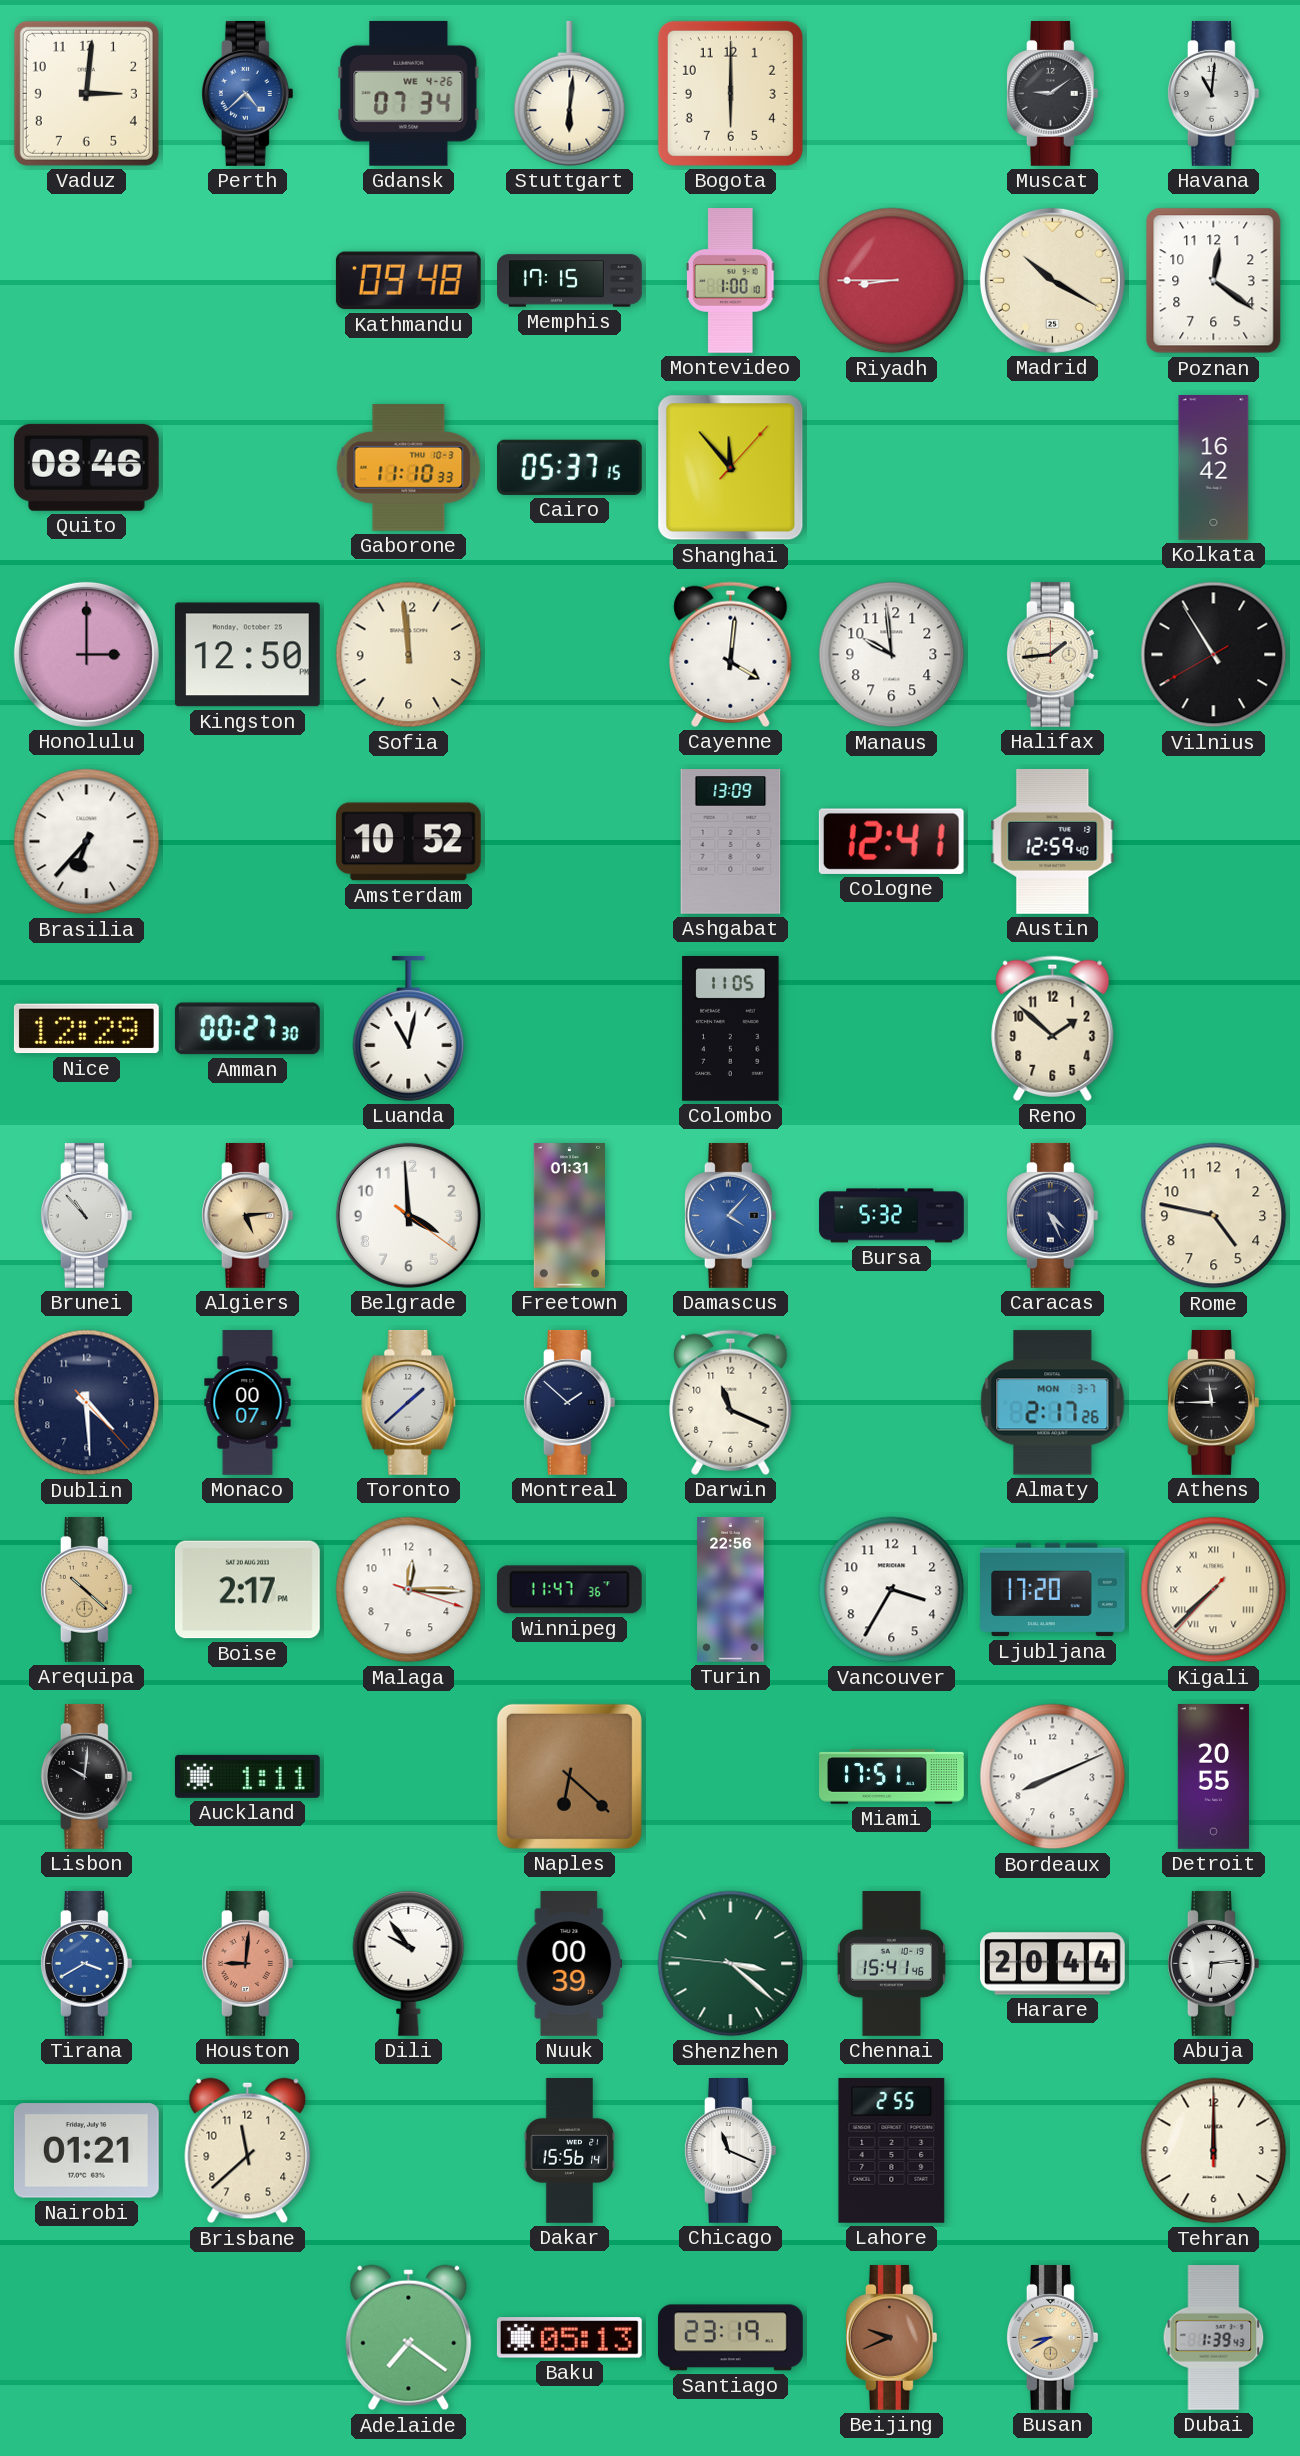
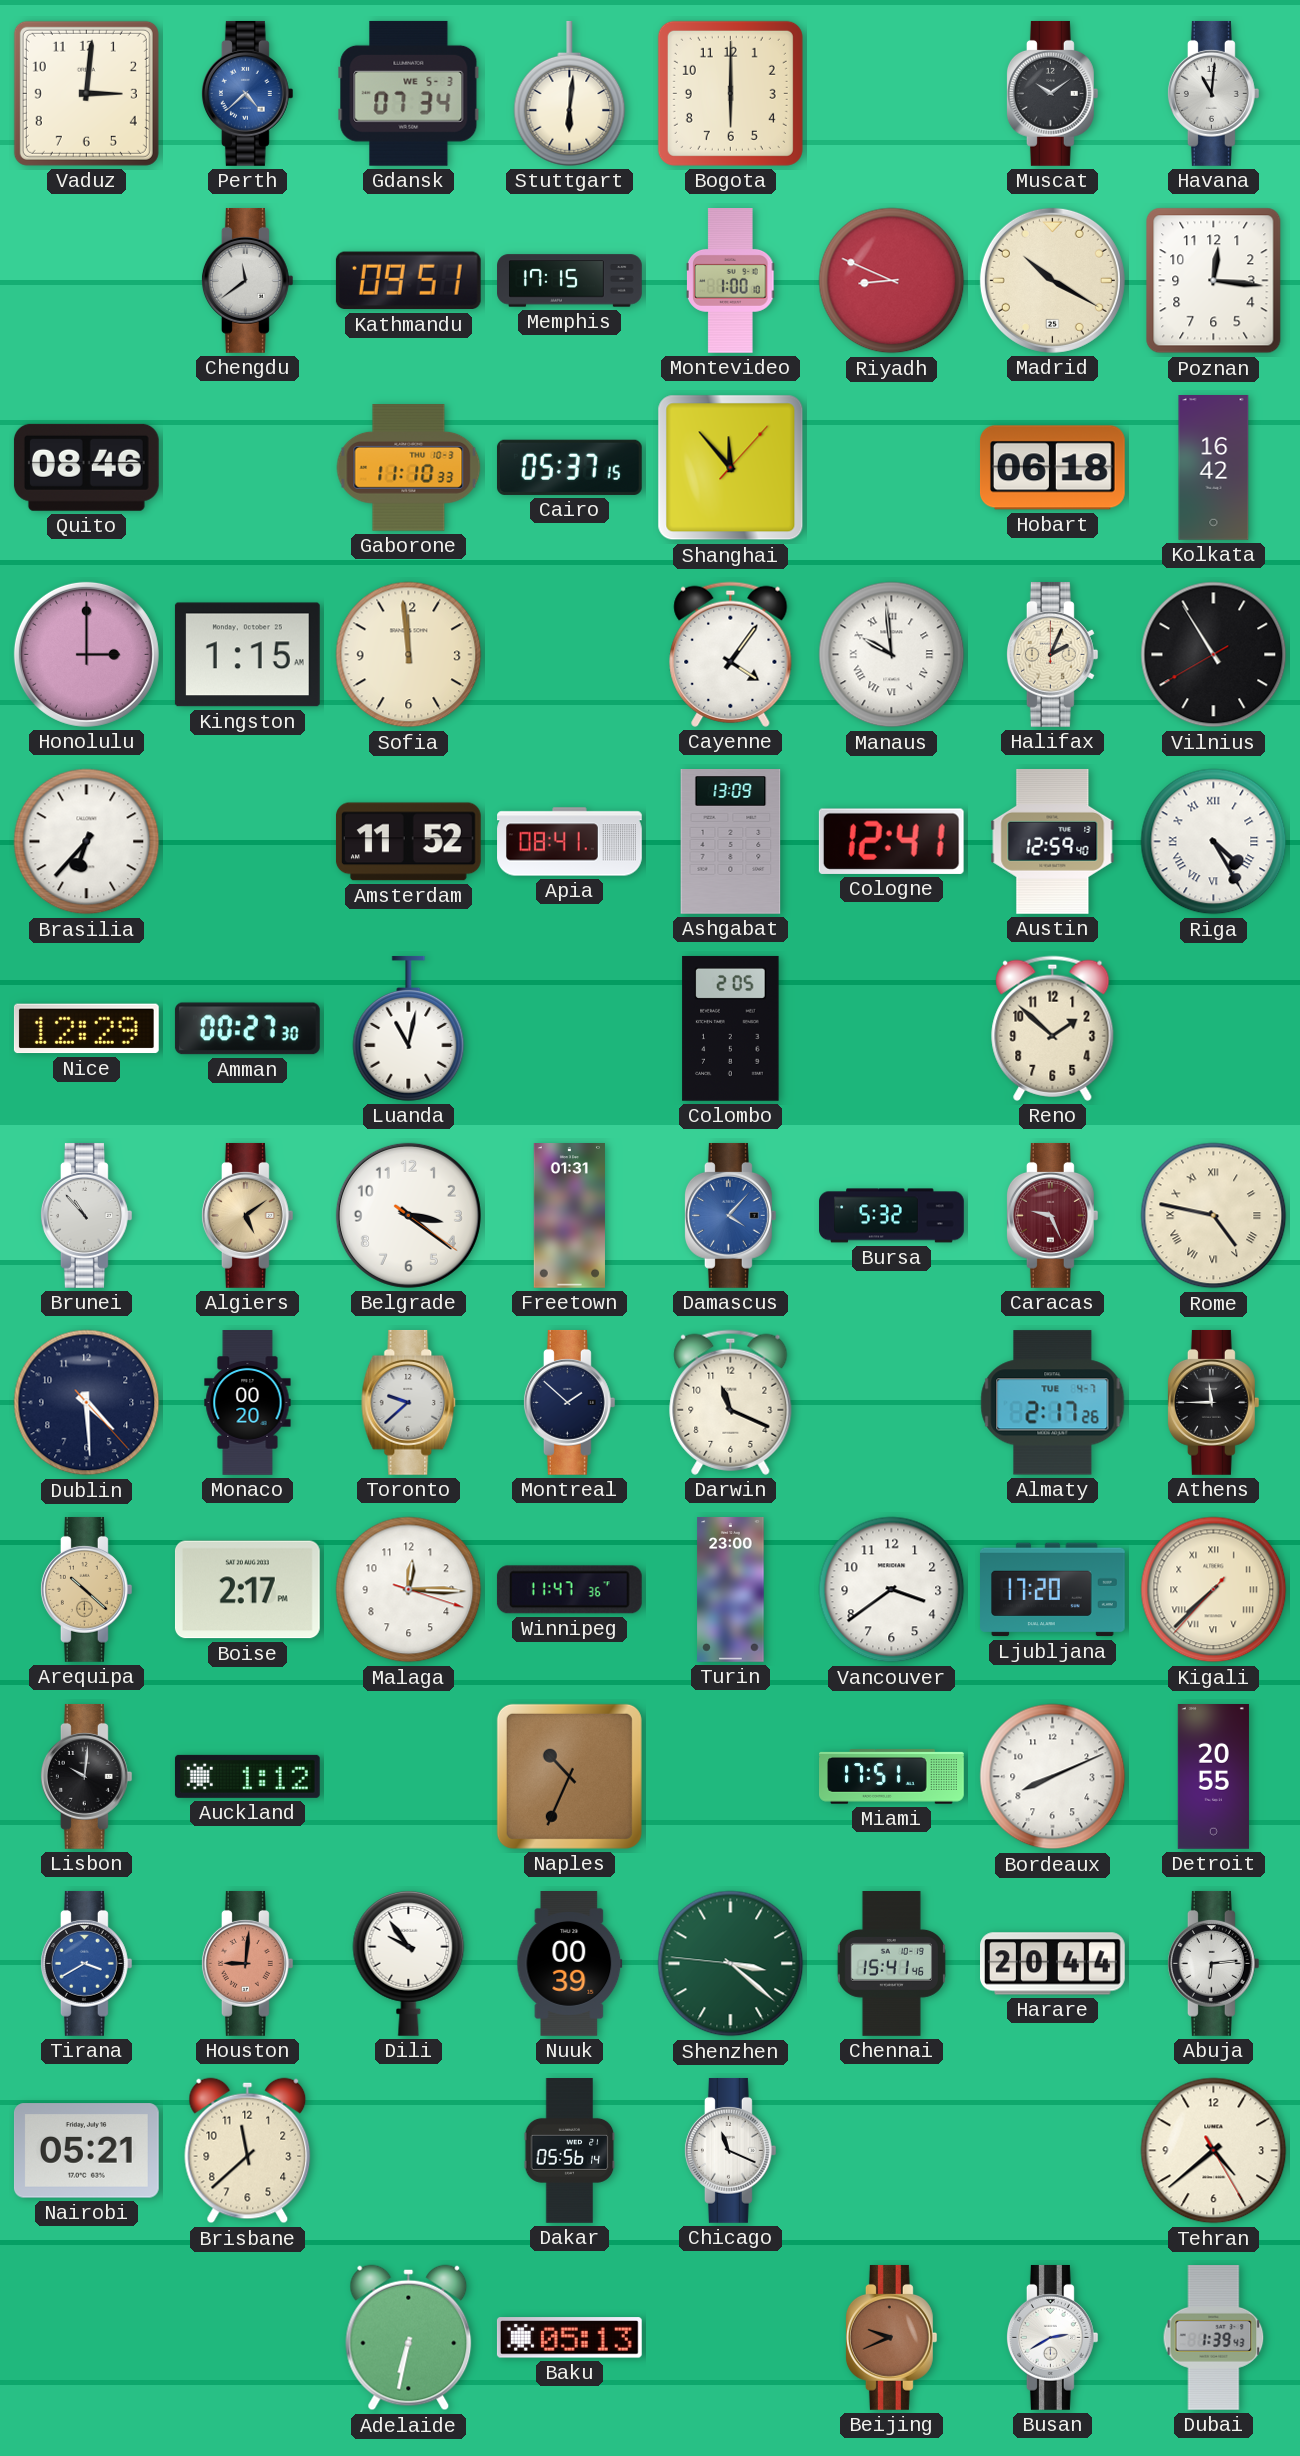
Gdansk date: WE 4-26 -> WE 5-3 (409, 93)
Muscat: 9:09 -> 10:09 (1052, 93)
Chengdu: none -> 11:39 (247, 280)
Kathmandu: 09:48 -> 09:51 (408, 281)
Riyadh: 8:45 -> 8:49 (892, 281)
Poznan: 12:21 -> 12:16 (1214, 281)
Hobart: none -> 06:18 (1052, 468)
Kingston: 12:50 -> 1:15 (247, 655)
Cayenne: 4:01 -> 4:06 (731, 654)
Manaus numerals: Arabic -> Roman (892, 655)
Halifax: 1:44 -> 2:04 (1052, 654)
Amsterdam: 10:52 -> 11:52 (408, 842)
Apia: none -> 08:41 (570, 842)
Riga: none -> 4:25 (1214, 842)
Colombo: 11:05 -> 2:05 (731, 1028)
Algiers: 5:14 -> 5:09 (247, 1215)
Belgrade: 3:59 -> 3:21 (408, 1215)
Caracas: 4:26 -> 9:26 (1052, 1215)
Caracas dial: navy -> burgundy (1052, 1215)
Rome numerals: Arabic -> Roman (1214, 1216)
Monaco: 00:07 -> 00:20 (248, 1403)
Toronto: 1:38 -> 9:38 (409, 1402)
Almaty date: MON 3-7 -> TUE 4-7 (1053, 1403)
Turin: 22:56 -> 23:00 (731, 1590)
Vancouver: 3:35 -> 3:39 (892, 1590)
Auckland: 1:11 -> 1:12 (247, 1776)
Naples: 6:22 -> 10:34 (569, 1776)
Nairobi: 01:21 -> 05:21 (86, 2151)
Dakar: 15:56 -> 05:56 (570, 2151)
Lahore: 2:55 -> none (892, 2150)
Tehran: 12:00 -> 4:38 (1214, 2151)
Adelaide: 7:21 -> 6:32 (409, 2338)
Santiago: 23:19 -> none (730, 2338)
Busan: 8:40 -> 2:40 (1052, 2337)
Busan dial: champagne -> white (1052, 2337)
